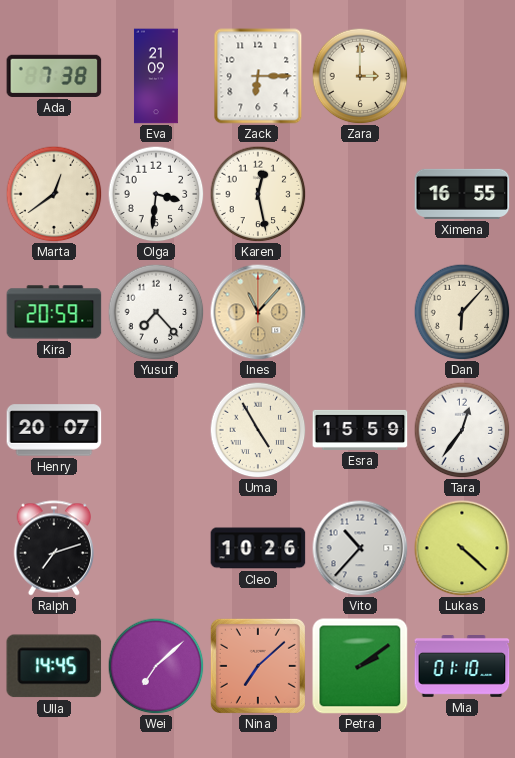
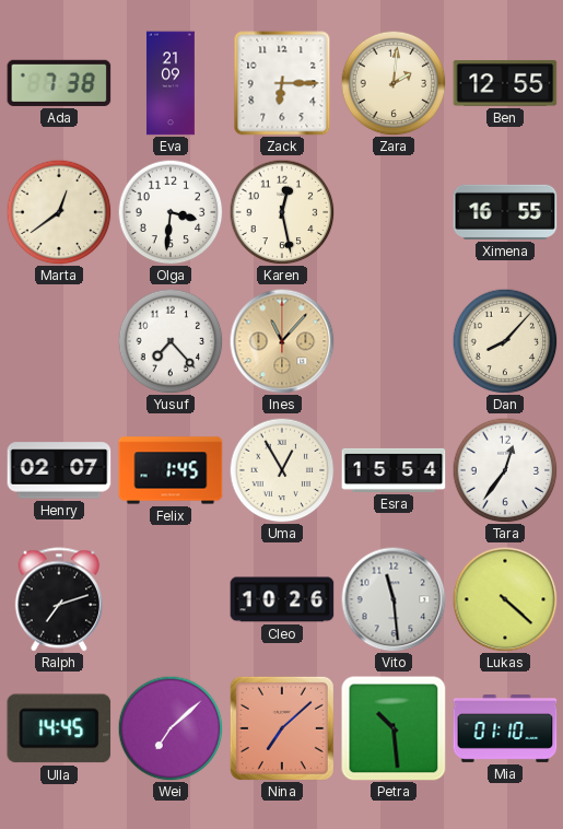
Zara: 3:00 -> 2:01 (394, 83)
Ben: none -> 12:55 (505, 83)
Kira: 20:59 -> none (54, 312)
Dan: 6:07 -> 8:07 (505, 341)
Henry: 20:07 -> 02:07 (59, 470)
Felix: none -> 1:45 (171, 470)
Uma: 4:55 -> 12:55 (282, 470)
Esra: 15:59 -> 15:54 (394, 470)
Vito: 10:37 -> 11:29 (394, 599)
Petra: 2:09 -> 10:29 (394, 728)
